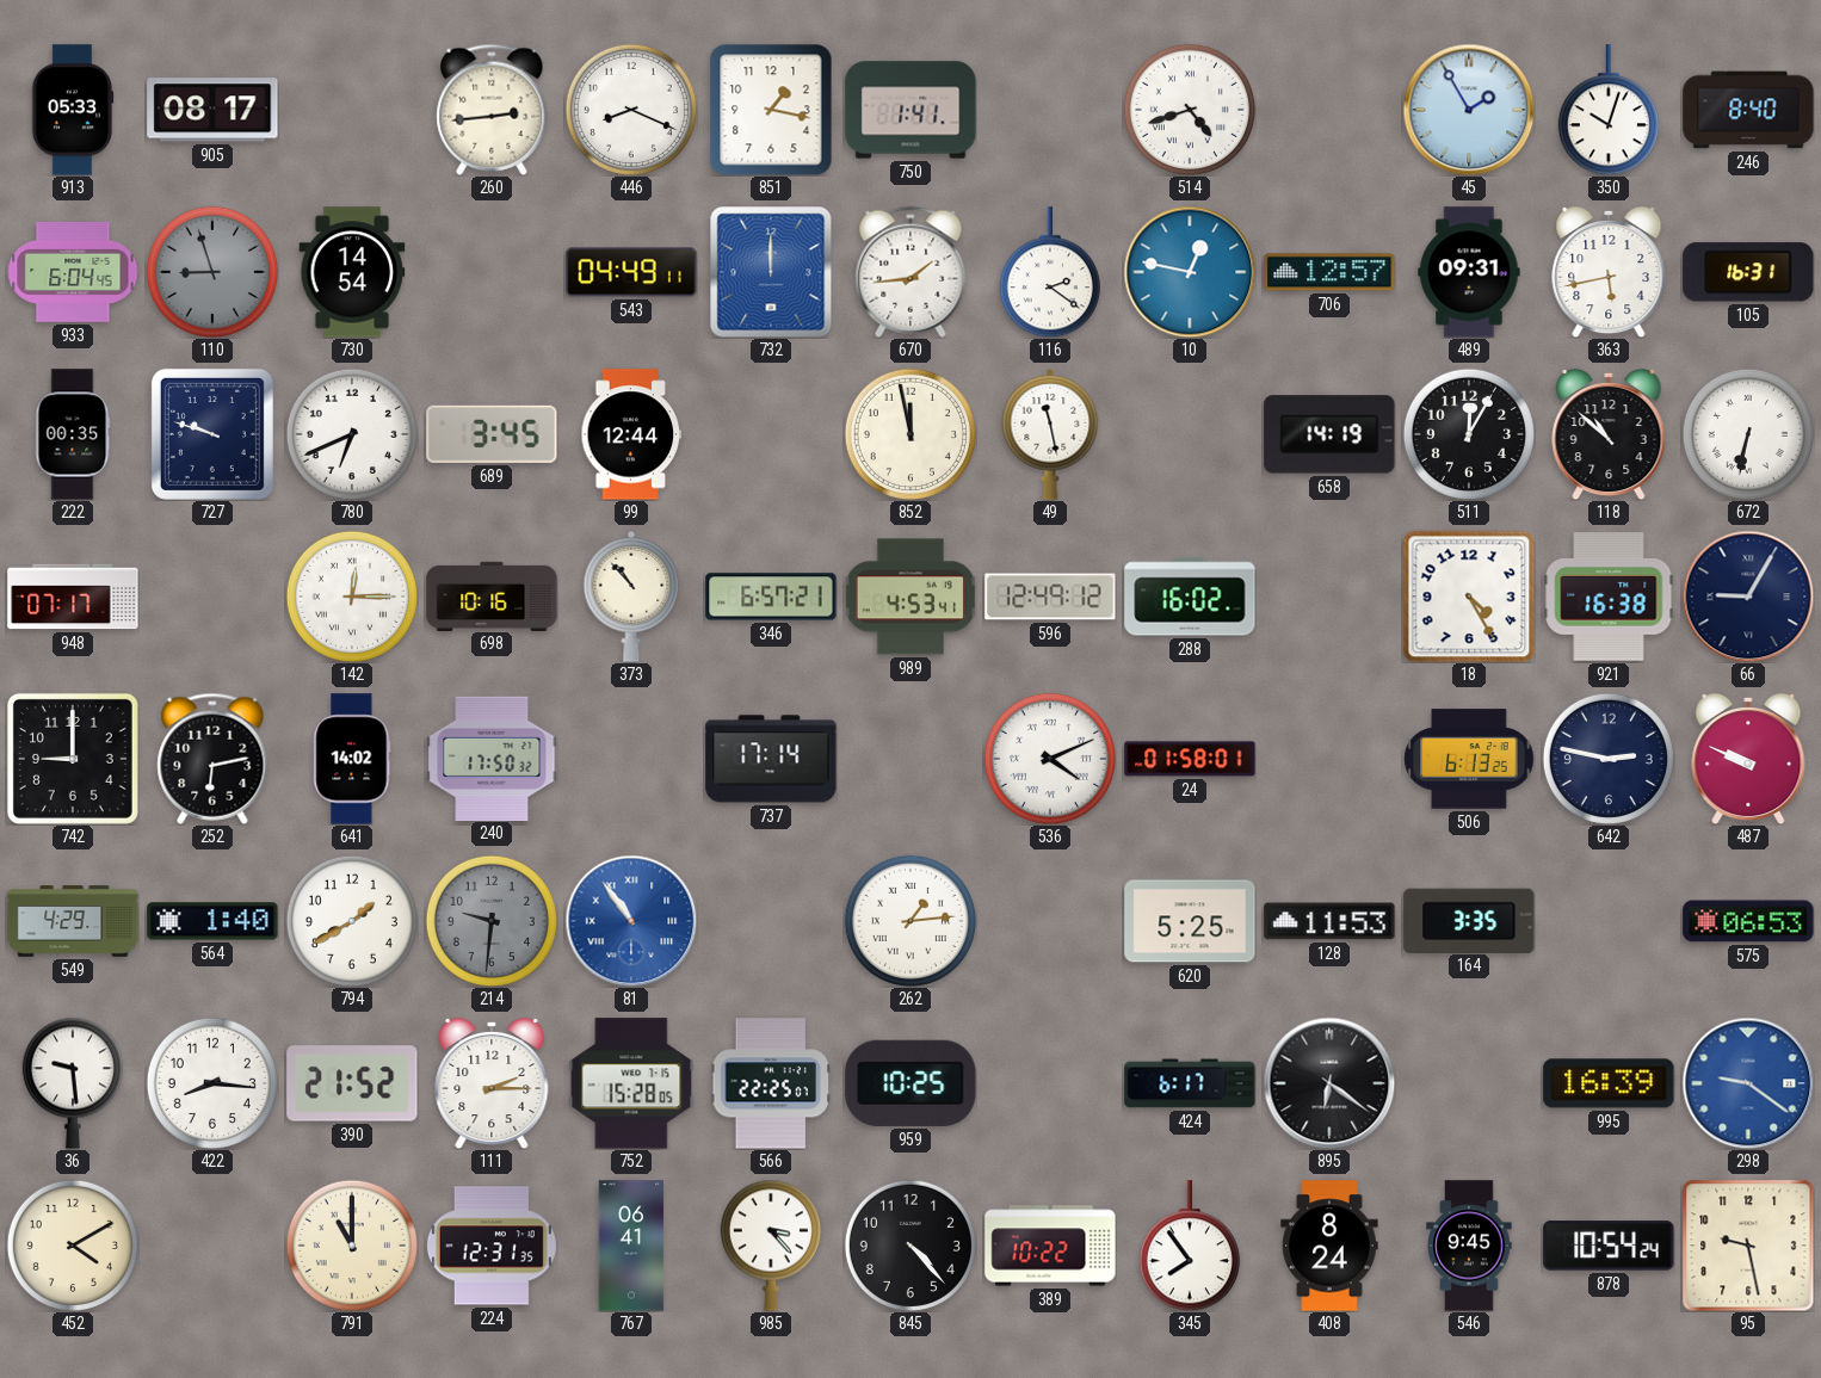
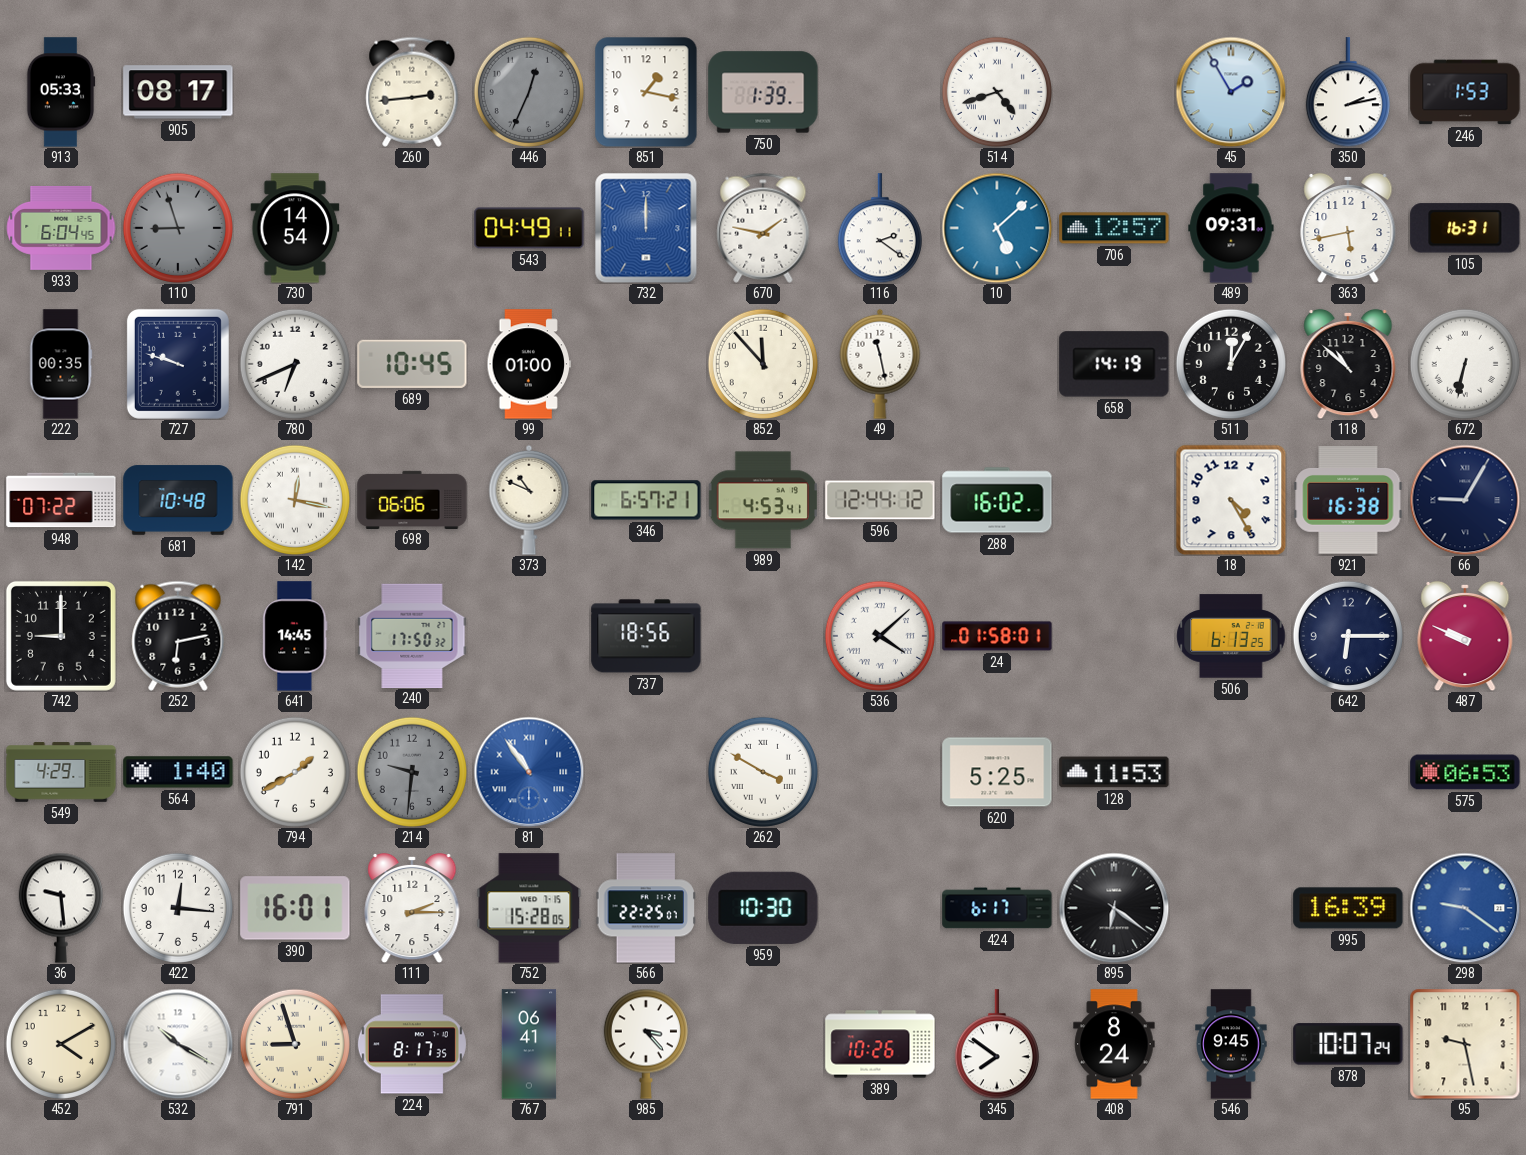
446: 8:19 -> 12:34 (529, 92)
446 dial: white -> grey (529, 92)
750: 1:41 -> 1:39 (763, 92)
350: 10:03 -> 2:13 (1348, 92)
246: 8:40 -> 1:53 (1465, 92)
670: 1:44 -> 1:47 (763, 228)
10: 12:47 -> 5:08 (997, 228)
689: 3:45 -> 10:45 (412, 364)
99: 12:44 -> 01:00 (529, 364)
852: 11:58 -> 11:53 (763, 364)
948: 07:17 -> 07:22 (61, 500)
681: none -> 10:48 (178, 500)
142: 12:15 -> 12:17 (295, 500)
698: 10:16 -> 06:06 (412, 499)
373: 10:53 -> 10:49 (529, 500)
596: 12:49 -> 12:44 (880, 500)
641: 14:02 -> 14:45 (295, 636)
737: 17:14 -> 18:56 (646, 636)
536: 4:11 -> 4:08 (880, 636)
642: 2:47 -> 6:15 (1348, 636)
262: 1:14 -> 3:50 (763, 772)
164: 3:35 -> none (1469, 920)
422: 8:16 -> 12:16 (178, 908)
390: 21:52 -> 16:01 (295, 908)
959: 10:25 -> 10:30 (763, 908)
532: none -> 10:20 (178, 1044)
791: 11:00 -> 8:57 (295, 1044)
224: 12:31 -> 8:17 (412, 1044)
845: 4:23 -> none (910, 1246)
389: 10:22 -> 10:26 (880, 1044)
345: 7:54 -> 7:51 (997, 1044)
878: 10:54 -> 10:07 (1348, 1044)
